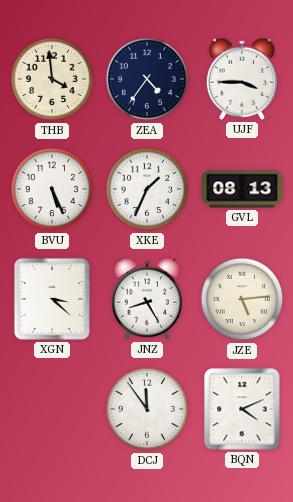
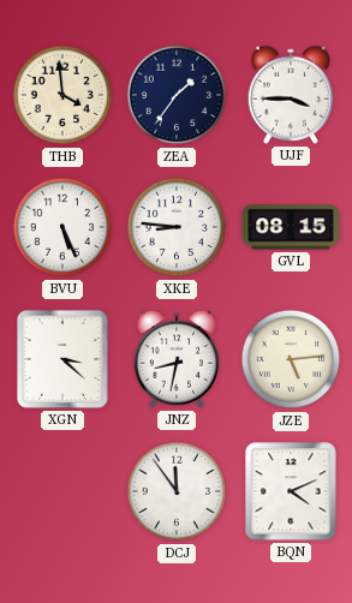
ZEA: 4:36 -> 1:36 (177, 95)
XKE: 1:34 -> 8:46 (177, 227)
GVL: 08:13 -> 08:15 (291, 227)
JNZ: 8:25 -> 8:32 (177, 359)
